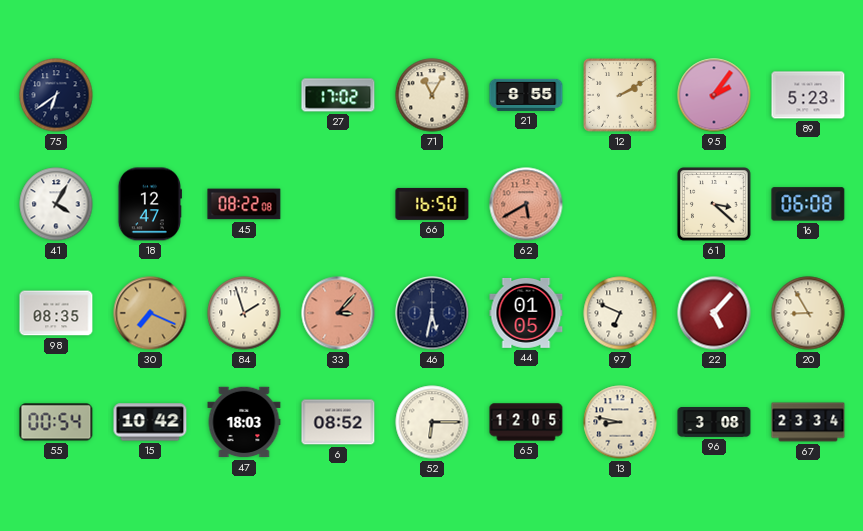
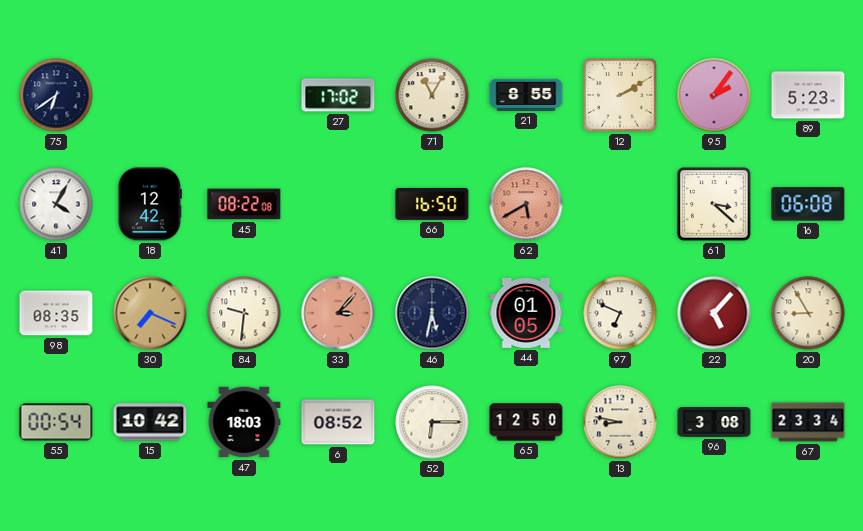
18: 12:47 -> 12:42 (150, 204)
84: 1:57 -> 9:31 (244, 313)
65: 12:05 -> 12:50 (526, 422)
